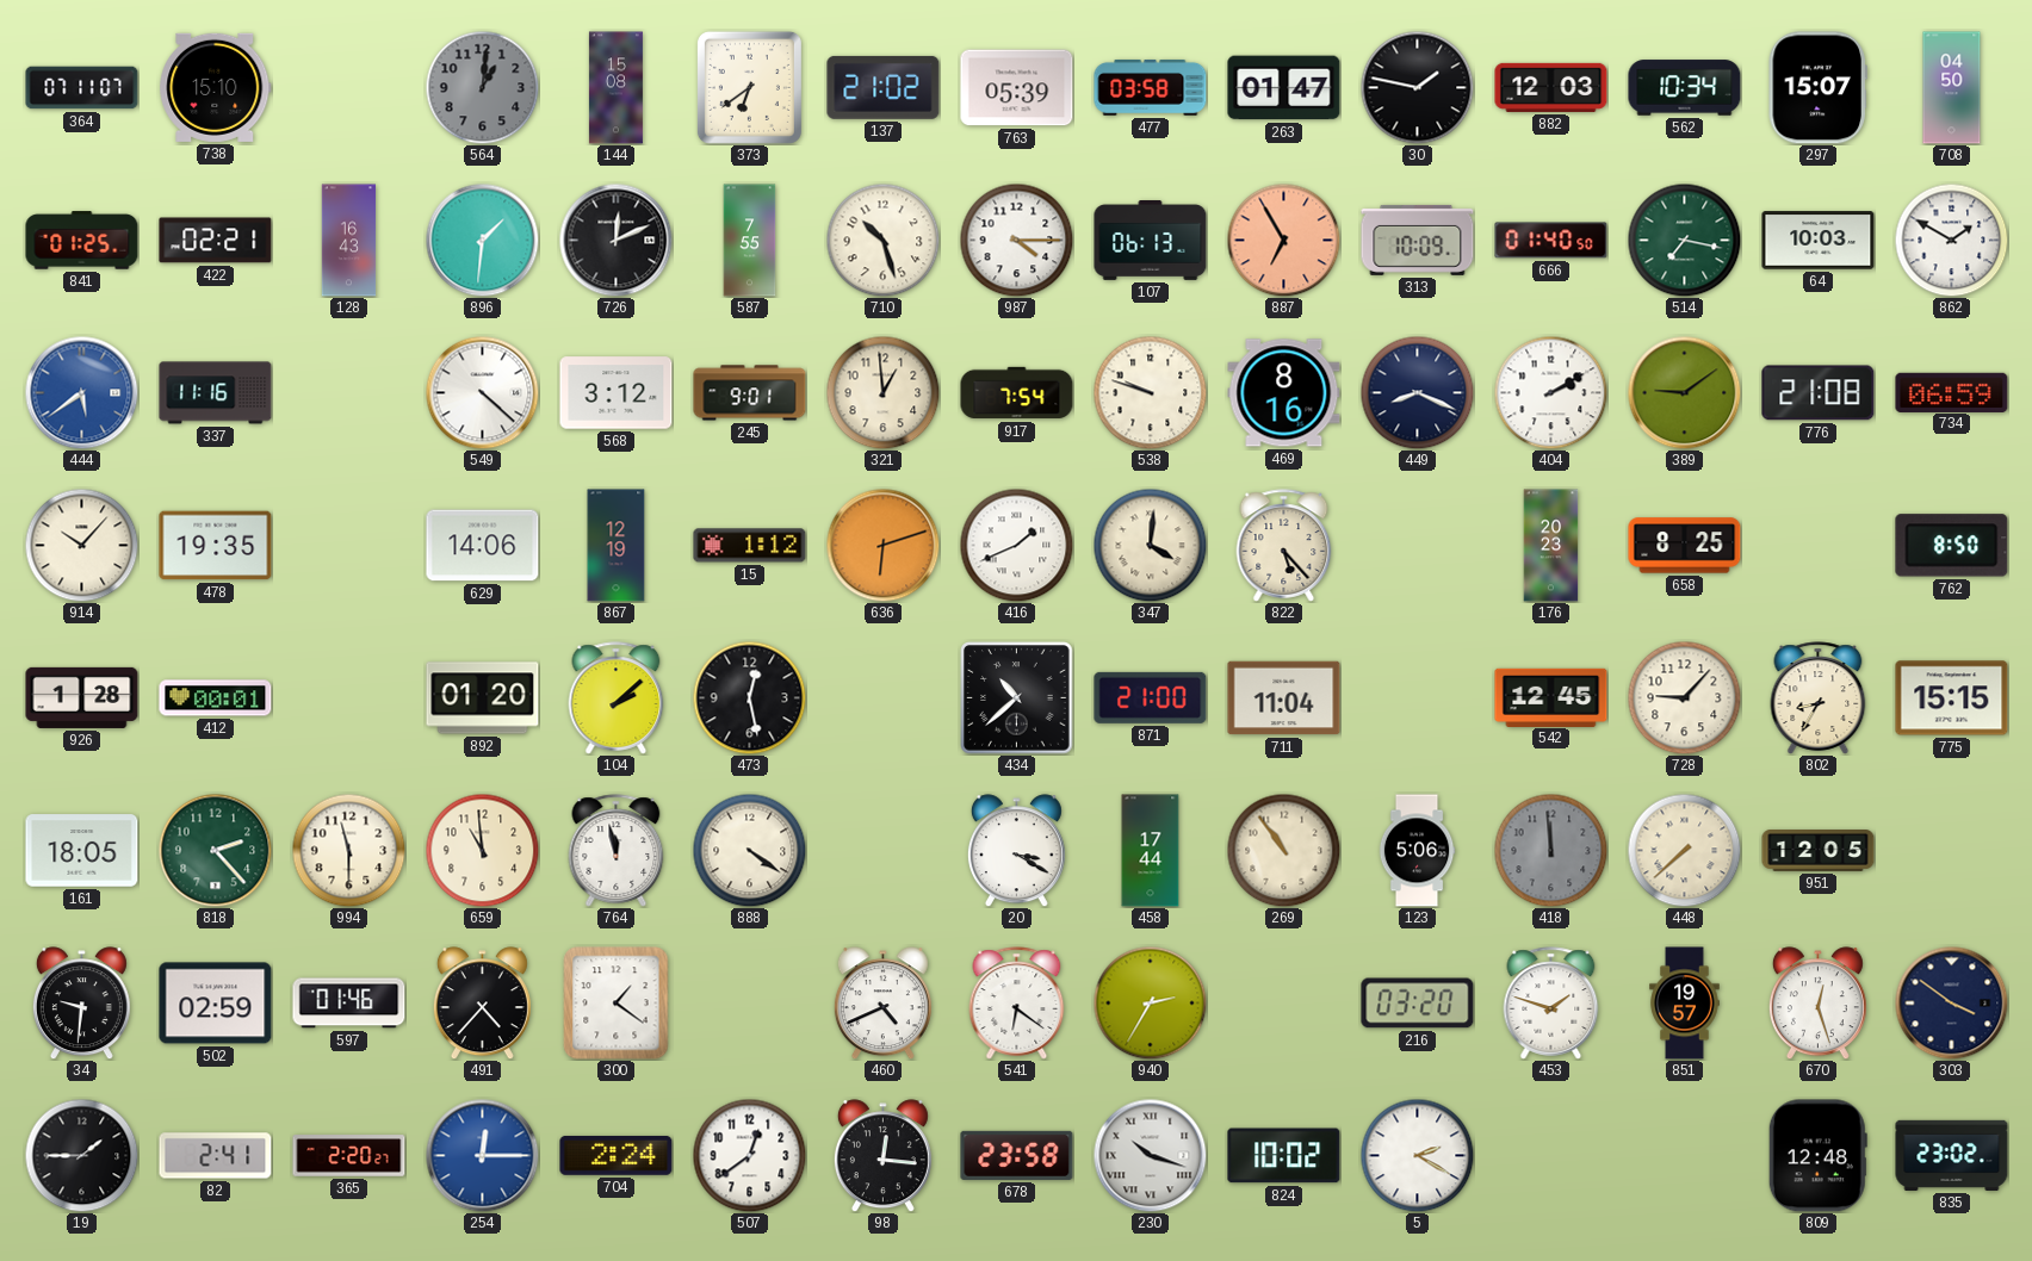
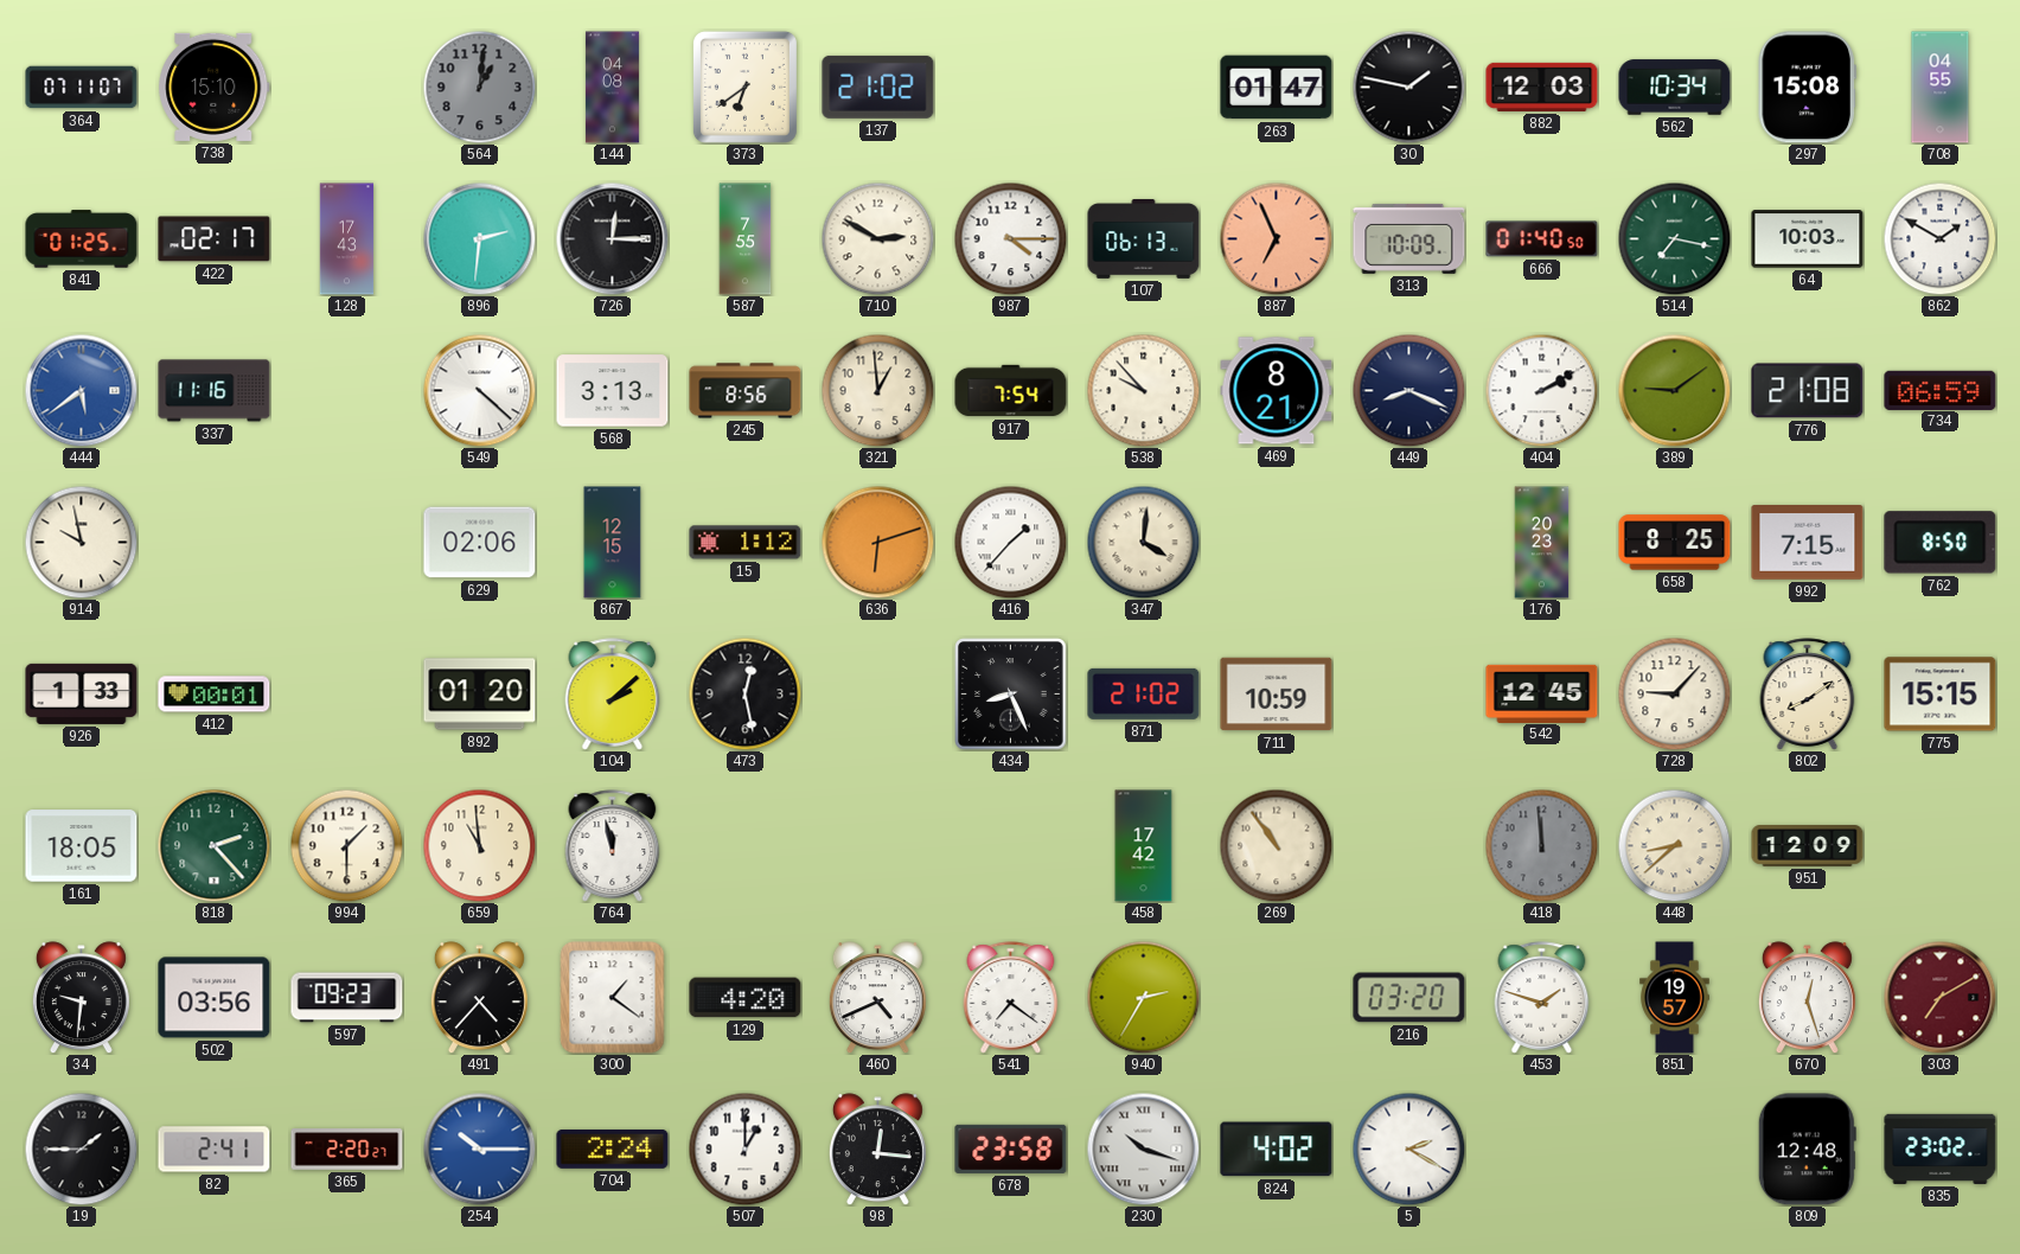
144: 15:08 -> 04:08 (612, 88)
763: 05:39 -> none (1017, 88)
477: 03:58 -> none (1151, 87)
297: 15:07 -> 15:08 (1807, 88)
708: 04:50 -> 04:55 (1941, 88)
422: 02:21 -> 02:17 (215, 239)
128: 16:43 -> 17:43 (347, 239)
896: 1:31 -> 2:31 (479, 238)
726: 12:11 -> 12:15 (612, 238)
710: 10:27 -> 2:50 (877, 238)
887: 6:55 -> 6:56 (1276, 238)
568: 3:12 -> 3:13 (613, 391)
245: 9:01 -> 8:56 (746, 391)
538: 9:48 -> 9:53 (1143, 390)
469: 8:16 -> 8:21 (1277, 391)
914: 10:07 -> 9:58 (81, 542)
478: 19:35 -> none (216, 546)
629: 14:06 -> 02:06 (480, 543)
867: 12:19 -> 12:15 (613, 543)
416: 1:41 -> 1:37 (1010, 542)
822: 5:23 -> none (1284, 546)
992: none -> 7:15 (1808, 543)
926: 1:28 -> 1:33 (82, 693)
434: 10:38 -> 8:26 (1011, 695)
871: 21:00 -> 21:02 (1144, 693)
711: 11:04 -> 10:59 (1277, 695)
802: 8:35 -> 8:09 (1808, 695)
994: 11:30 -> 1:30 (346, 845)
888: 4:21 -> none (749, 850)
20: 3:20 -> none (1016, 851)
458: 17:44 -> 17:42 (1144, 846)
123: 5:06 -> none (1417, 851)
448: 7:38 -> 8:38 (1674, 845)
951: 12:05 -> 12:09 (1808, 846)
502: 02:59 -> 03:56 (215, 998)
597: 01:46 -> 09:23 (347, 998)
129: none -> 4:20 (746, 998)
541: 6:21 -> 7:21 (1011, 998)
303: 3:51 -> 7:10 (1939, 997)
303 dial: navy -> burgundy (1939, 997)
254: 12:15 -> 10:15 (479, 1149)
507: 12:39 -> 1:00 (744, 1149)
824: 10:02 -> 4:02 (1277, 1150)
